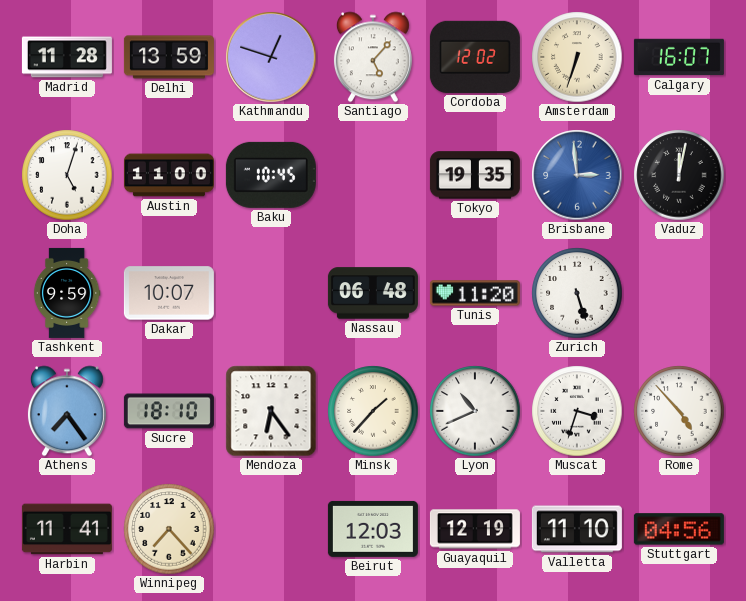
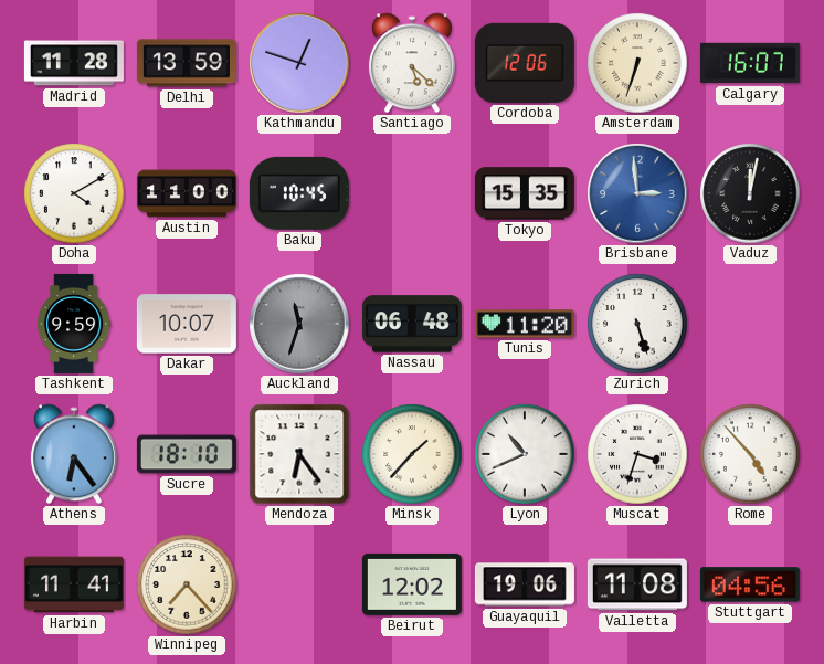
Santiago: 5:07 -> 5:22 (412, 63)
Cordoba: 12:02 -> 12:06 (525, 63)
Doha: 5:03 -> 4:10 (74, 193)
Tokyo: 19:35 -> 15:35 (525, 193)
Auckland: none -> 11:33 (299, 324)
Athens: 7:24 -> 6:24 (74, 454)
Beirut: 12:03 -> 12:02 (412, 584)
Guayaquil: 12:19 -> 19:06 (525, 584)
Valletta: 11:10 -> 11:08 (637, 584)
